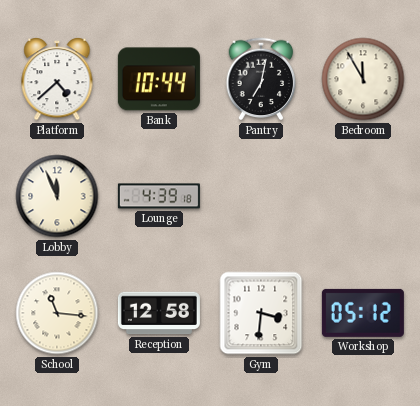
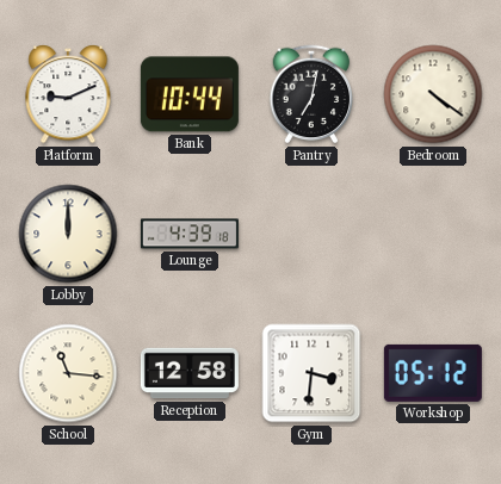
Platform: 4:38 -> 9:11 (68, 95)
Bedroom: 11:55 -> 4:21 (433, 94)
Lobby: 11:56 -> 12:00 (68, 234)
